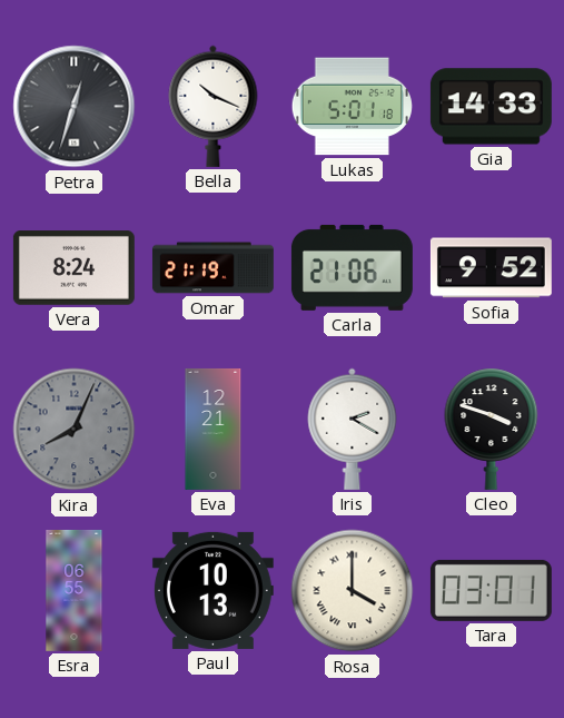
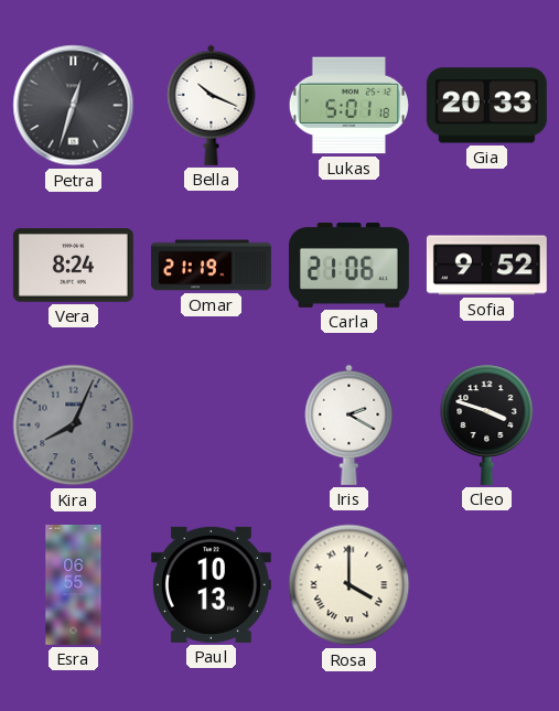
Gia: 14:33 -> 20:33 (486, 106)
Eva: 12:21 -> none (214, 429)
Tara: 03:01 -> none (491, 590)
